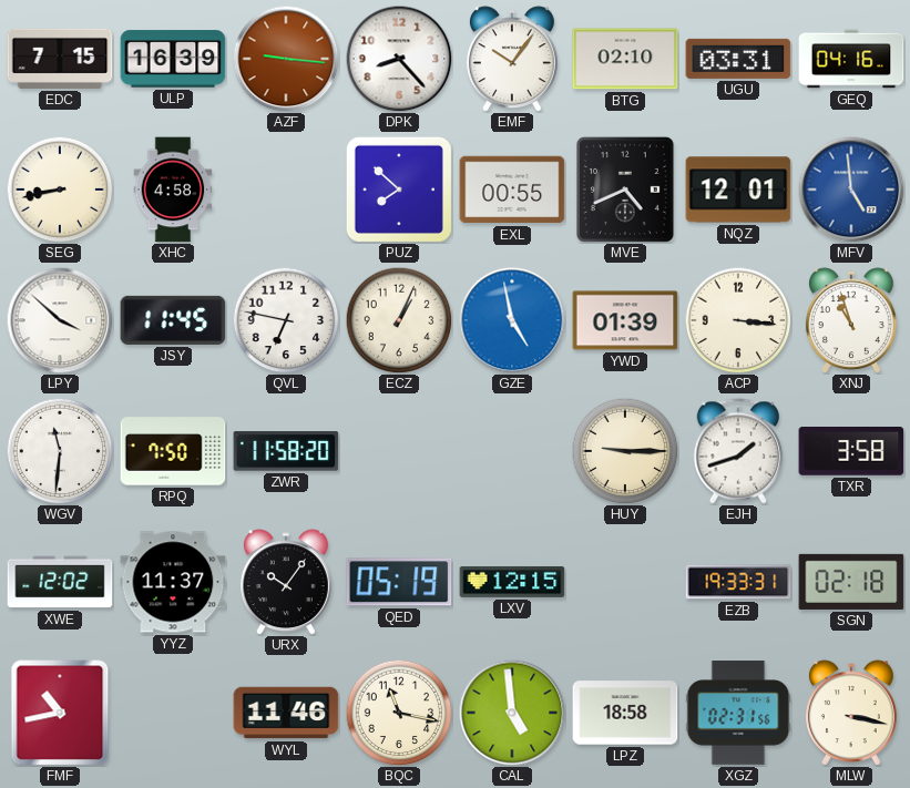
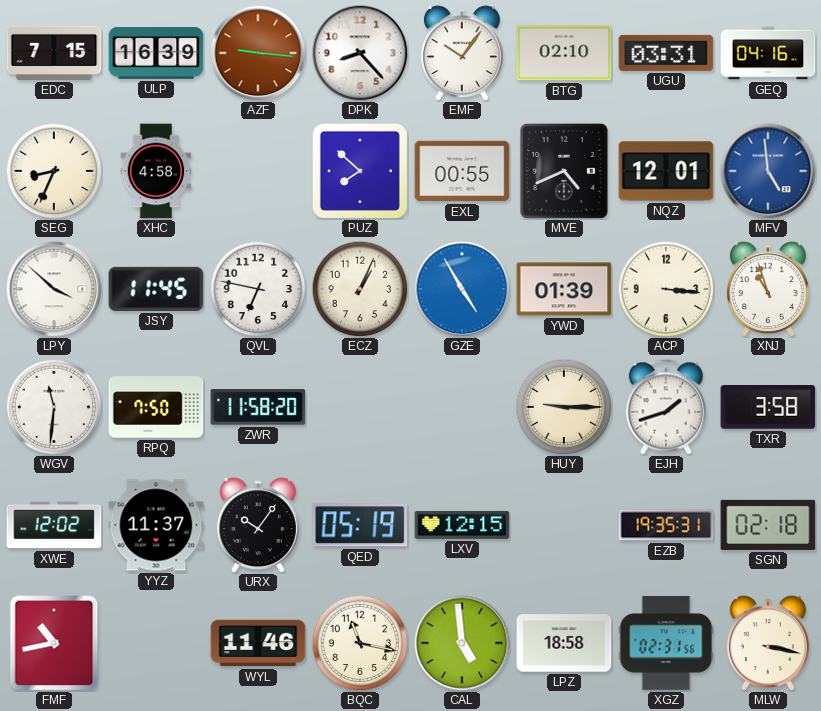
SEG: 8:43 -> 8:34 (54, 171)
GZE: 4:58 -> 4:55 (462, 289)
EZB: 19:33 -> 19:35 (666, 525)
